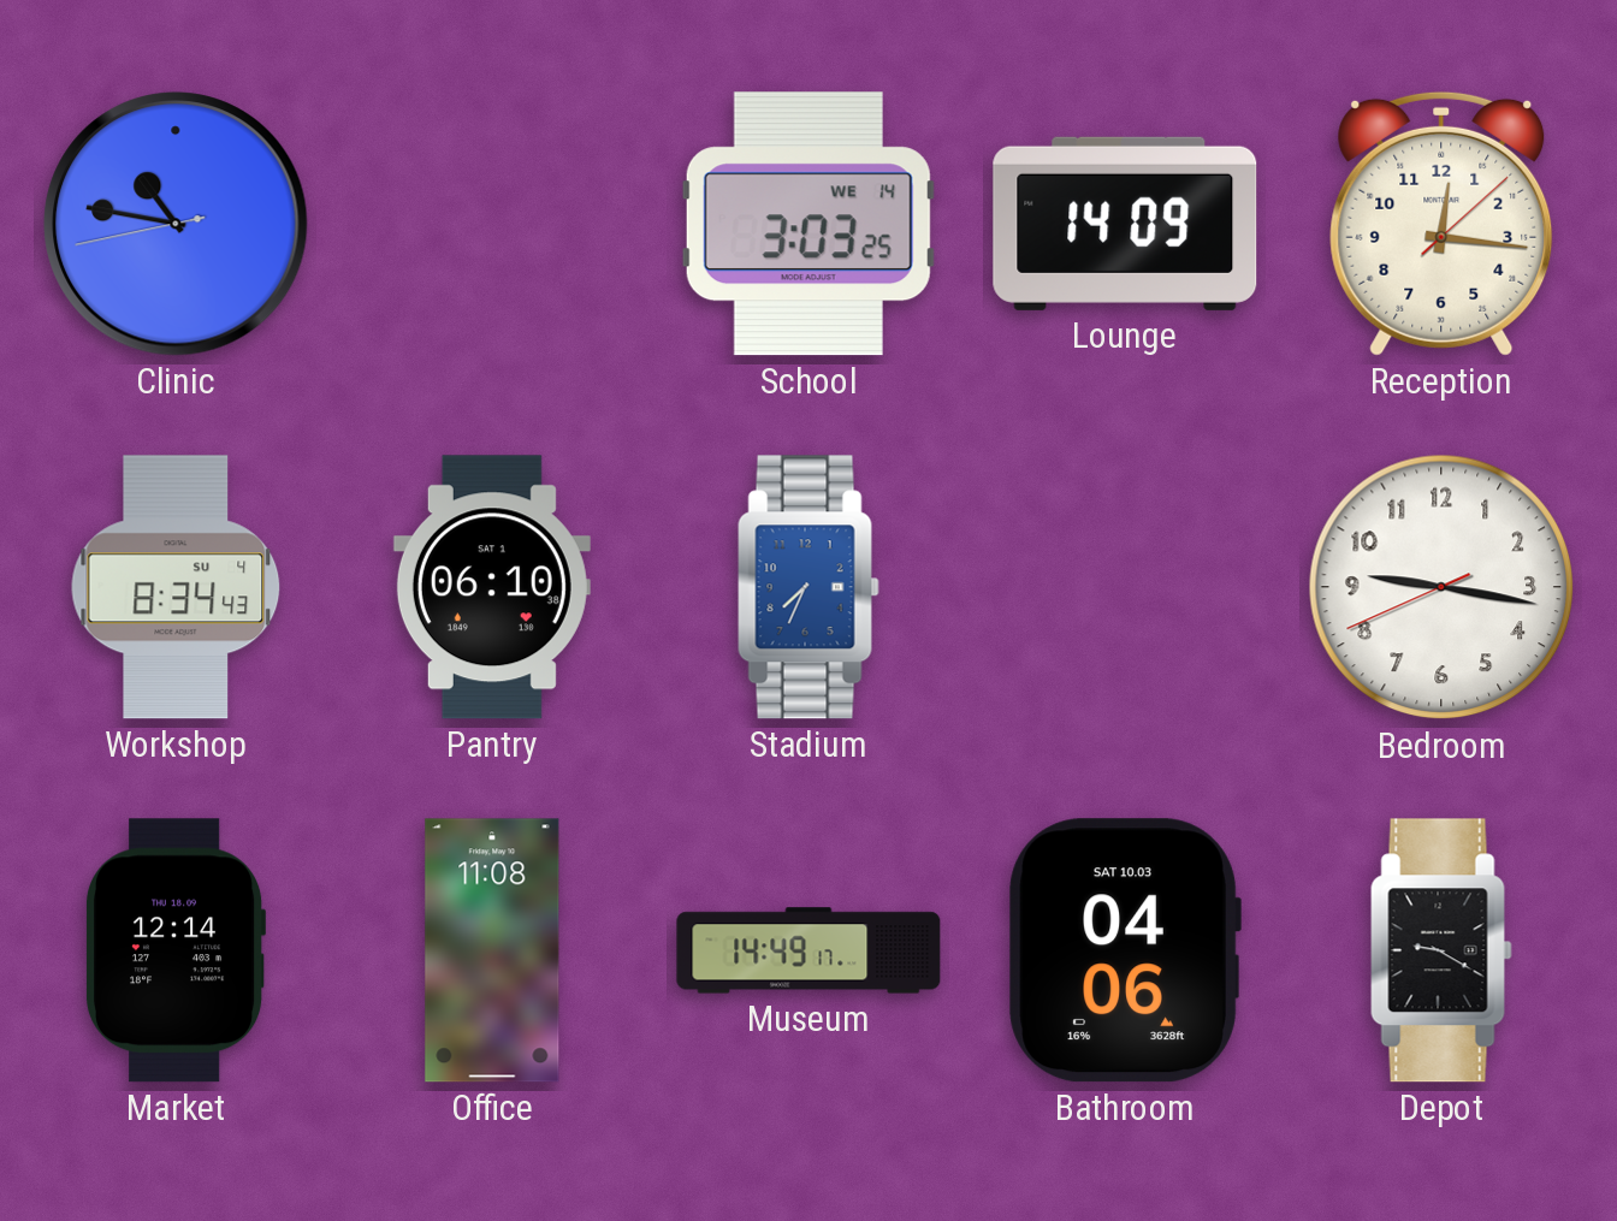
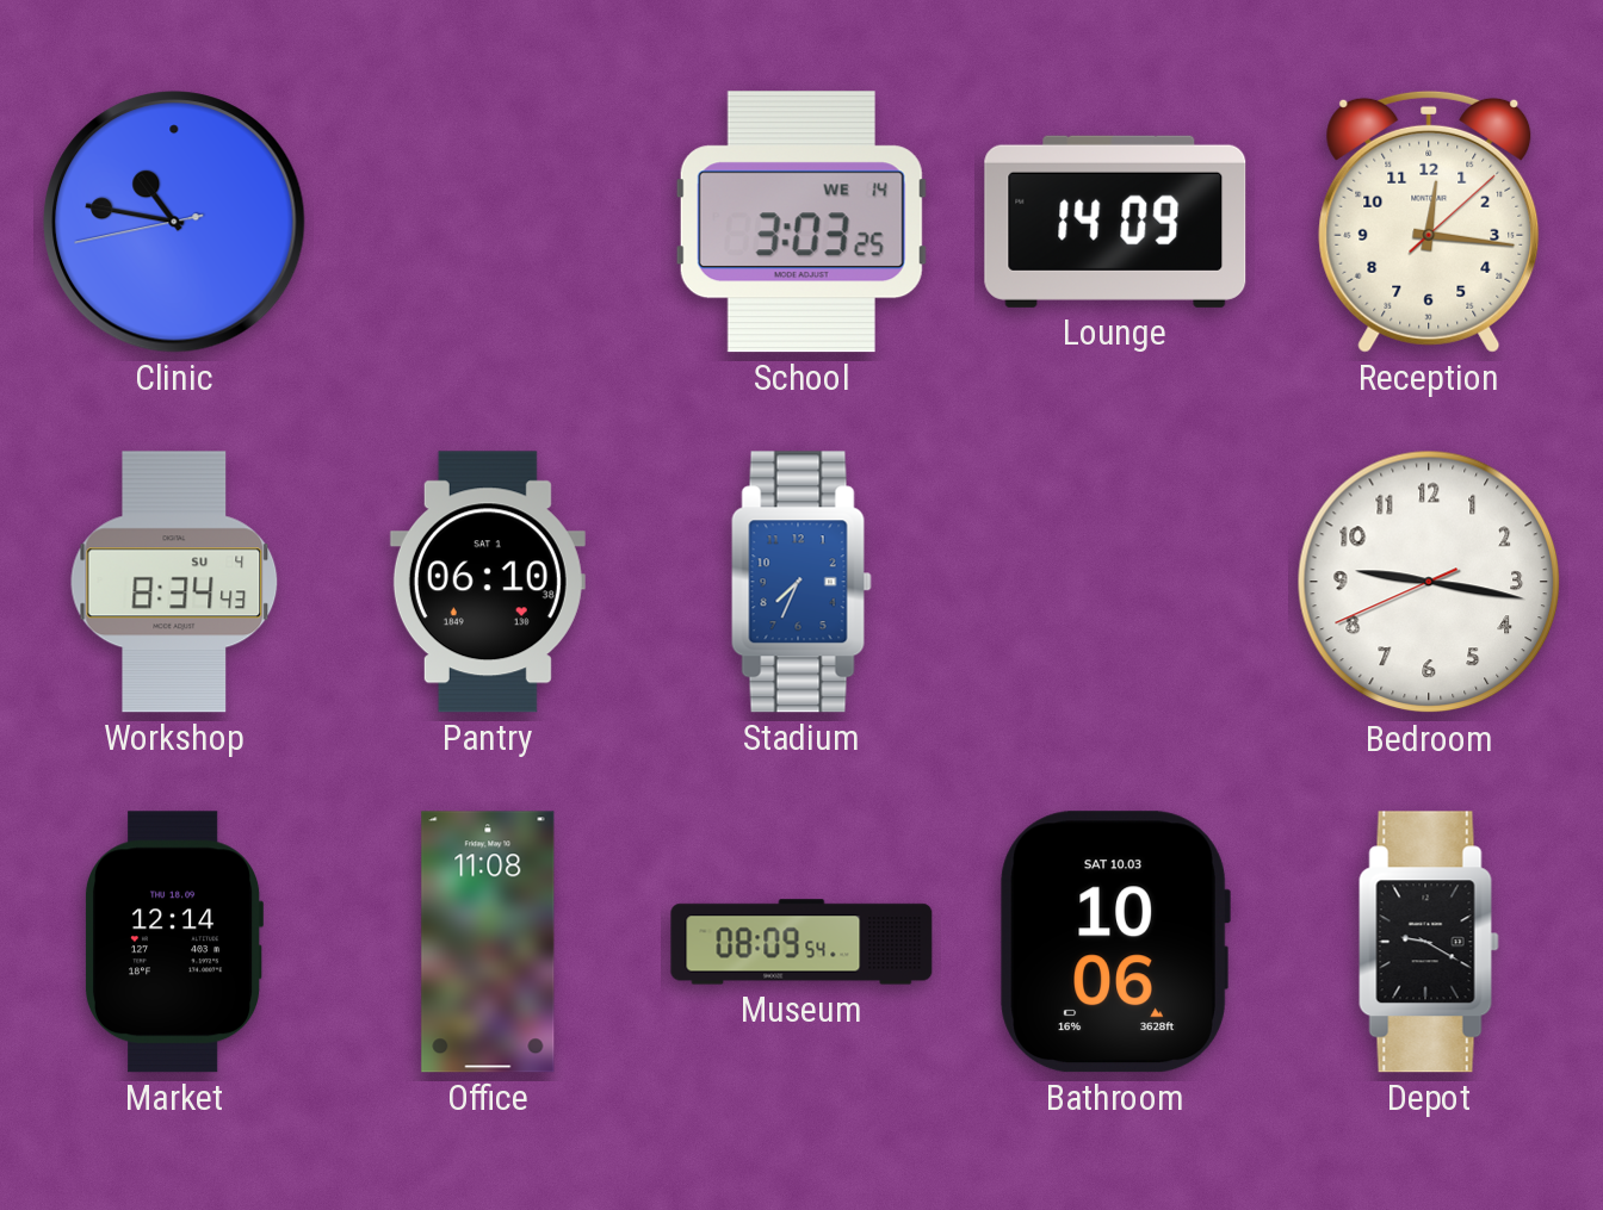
Museum: 14:49 -> 08:09 (801, 942)
Bathroom: 04:06 -> 10:06 (1115, 942)
